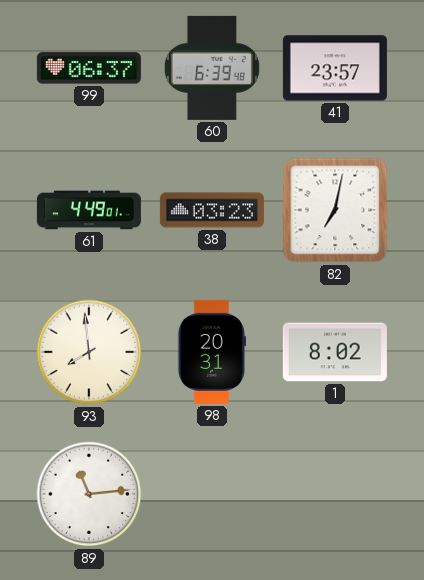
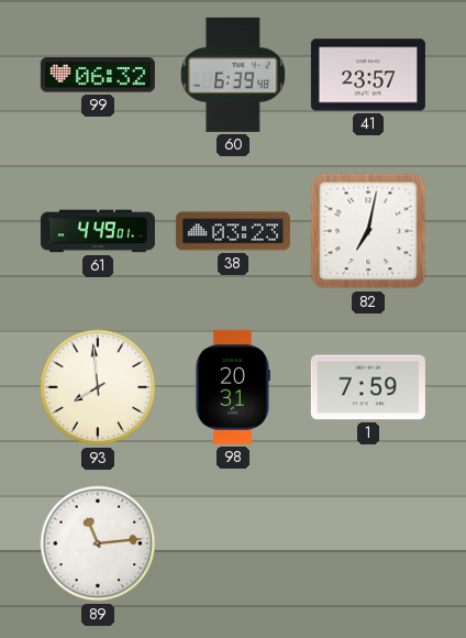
99: 06:37 -> 06:32 (98, 75)
1: 8:02 -> 7:59 (368, 387)
